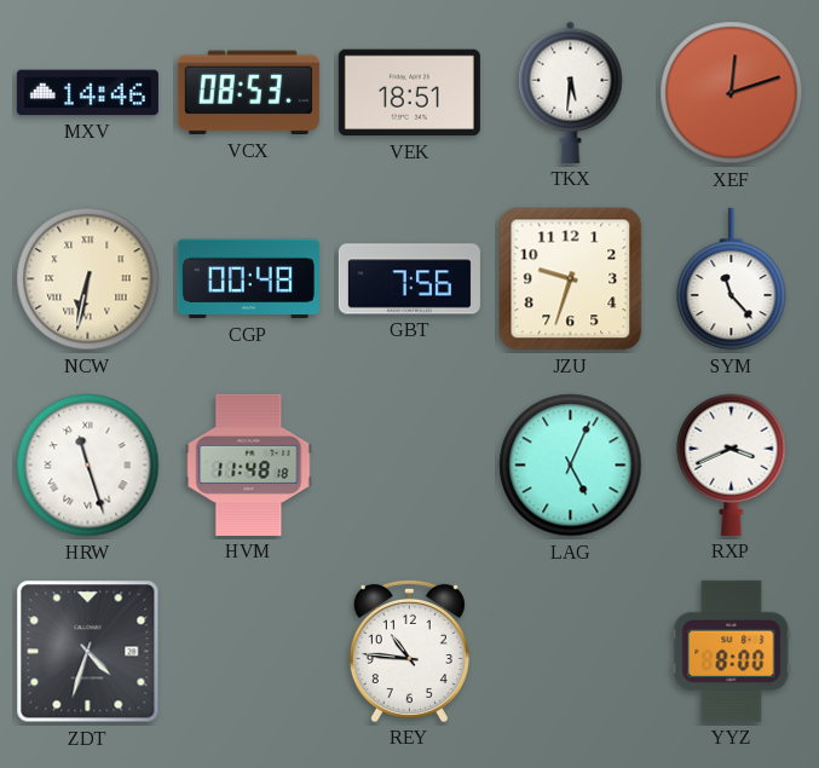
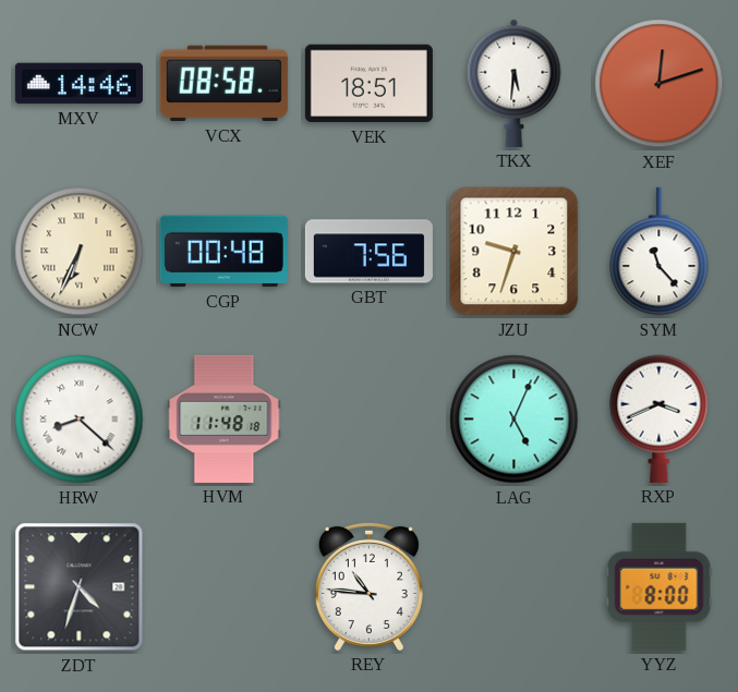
VCX: 08:53 -> 08:58 (223, 84)
NCW: 6:32 -> 6:34 (80, 252)
HRW: 11:27 -> 8:22 (80, 420)
